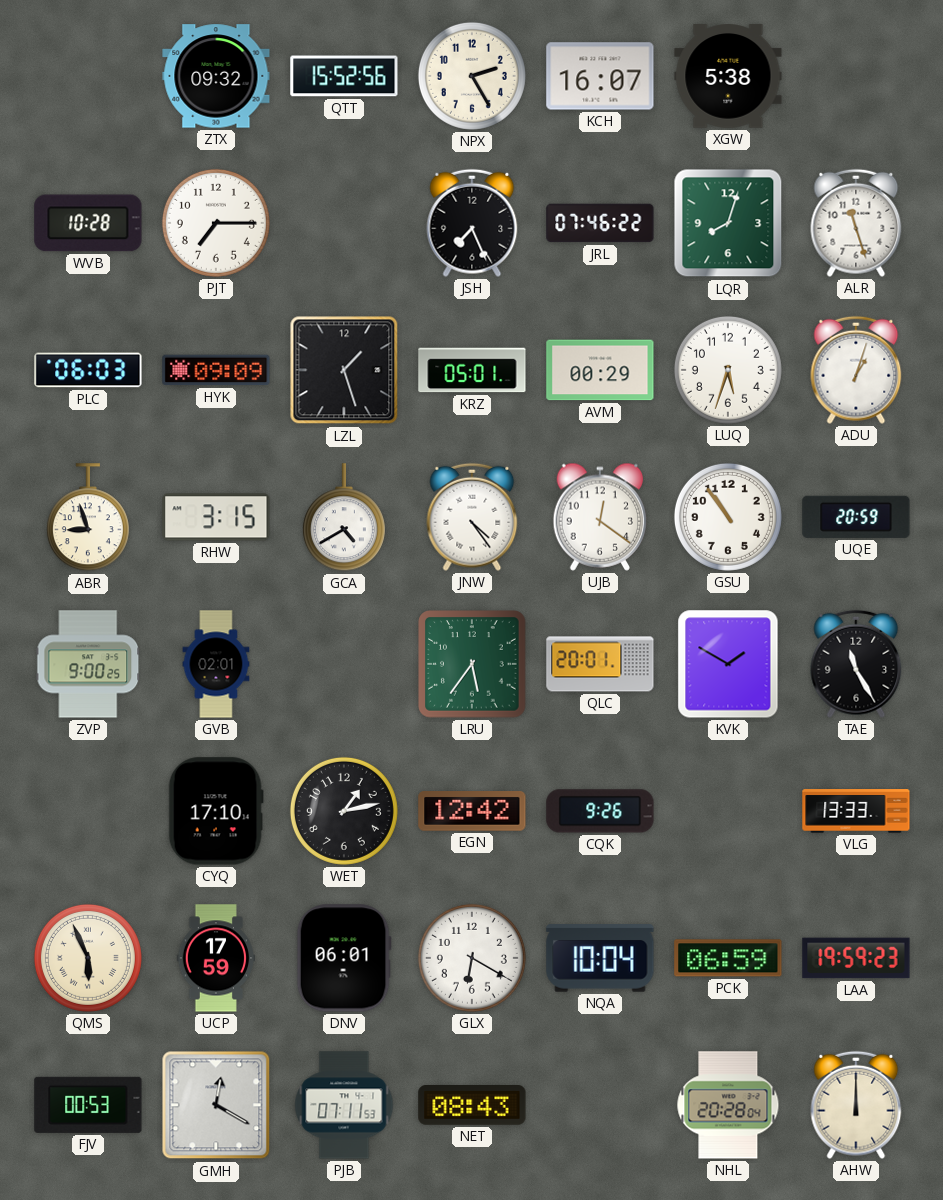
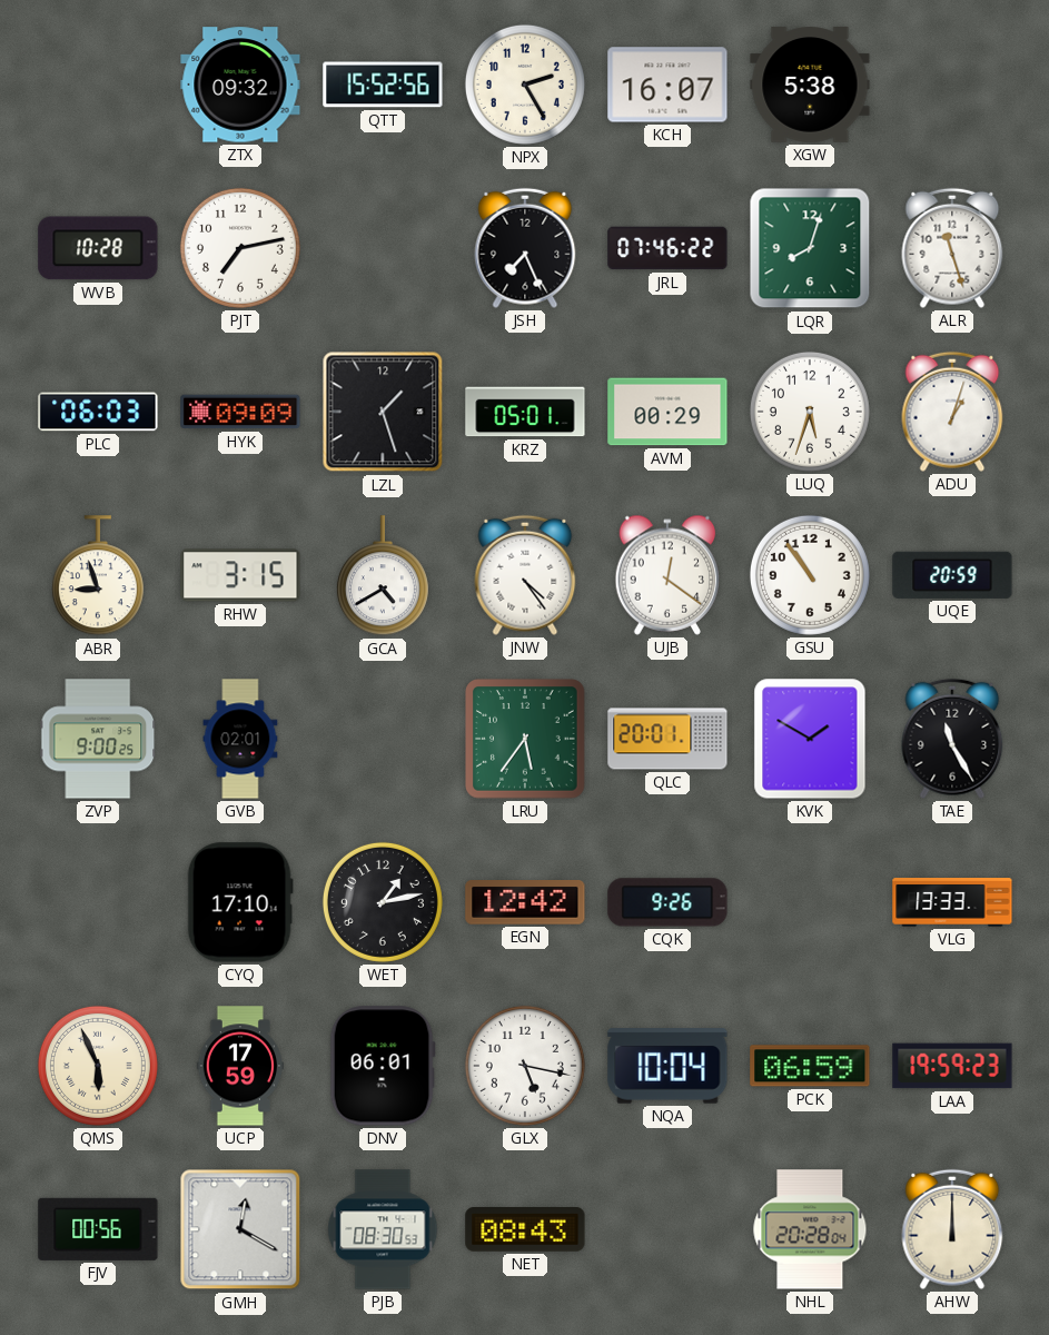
PJT: 7:15 -> 7:13 (240, 248)
GLX: 6:20 -> 5:17 (525, 1066)
FJV: 00:53 -> 00:56 (98, 1229)
PJB: 07:11 -> 08:30 (383, 1229)
